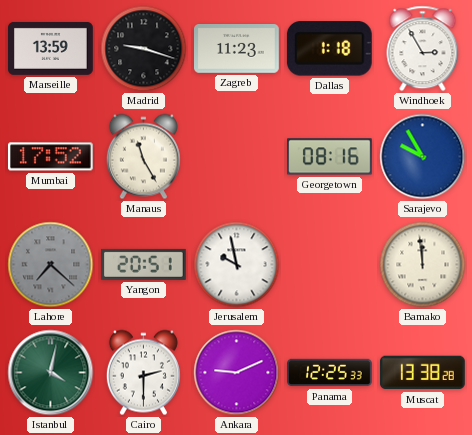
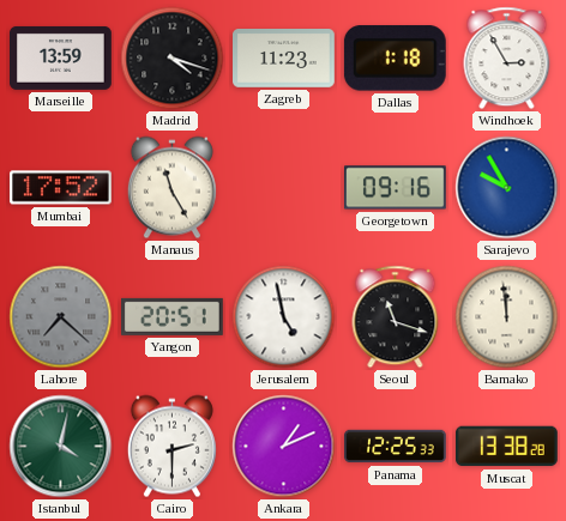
Madrid: 9:18 -> 4:18 (173, 59)
Georgetown: 08:16 -> 09:16 (396, 188)
Jerusalem: 9:58 -> 4:58 (284, 317)
Seoul: none -> 11:18 (396, 317)
Ankara: 9:11 -> 1:11 (284, 447)
